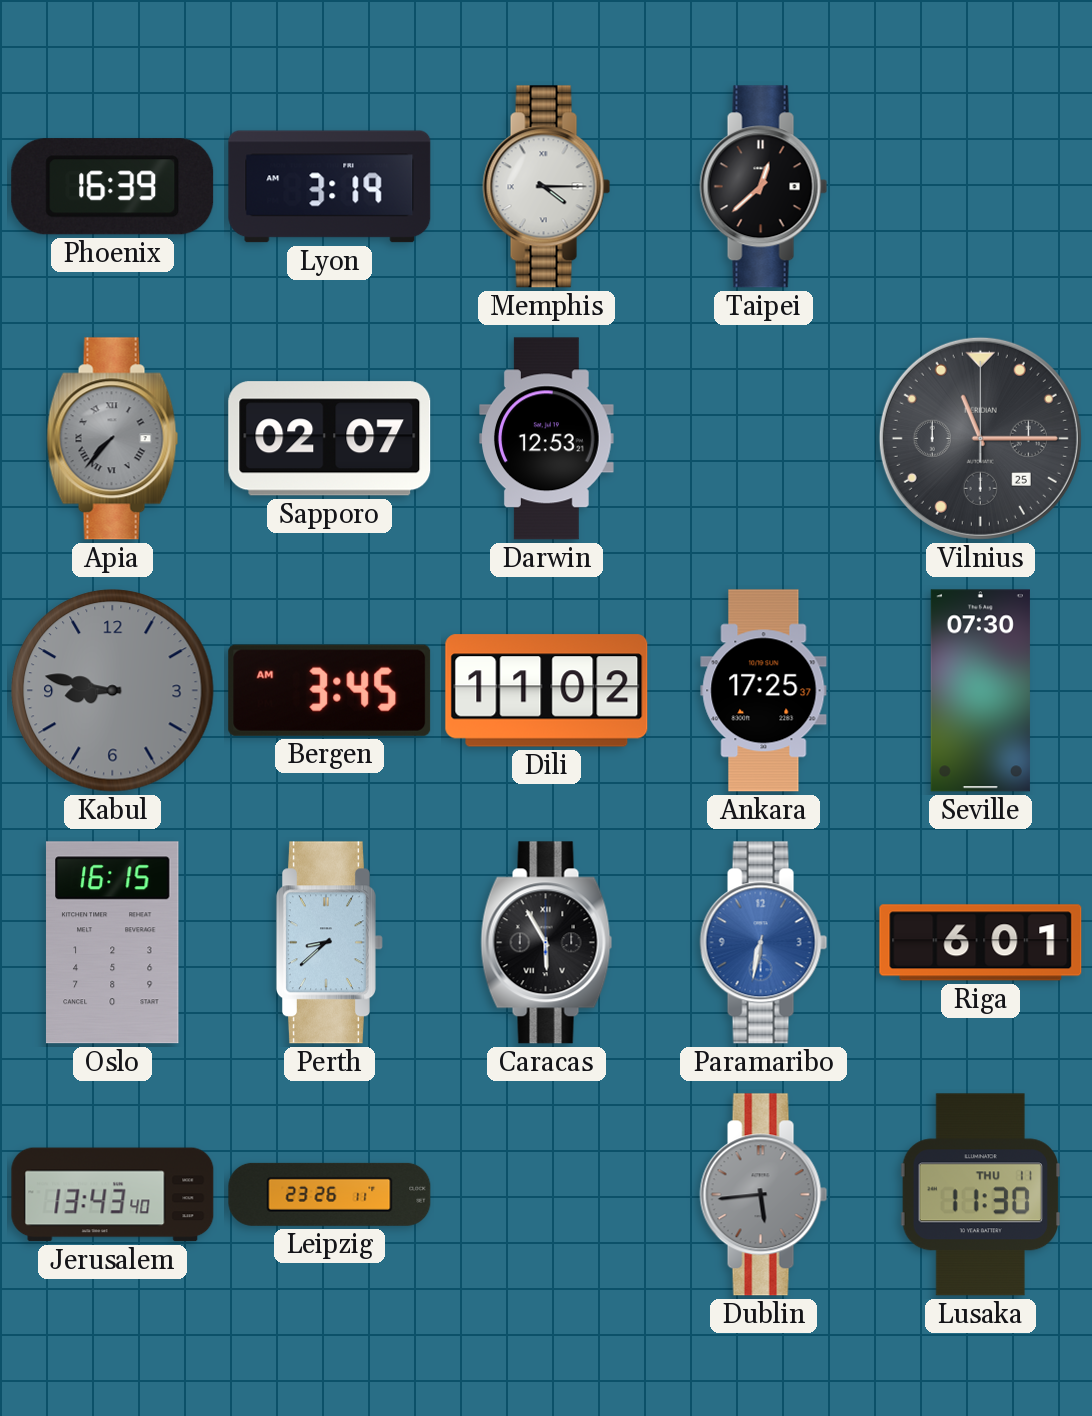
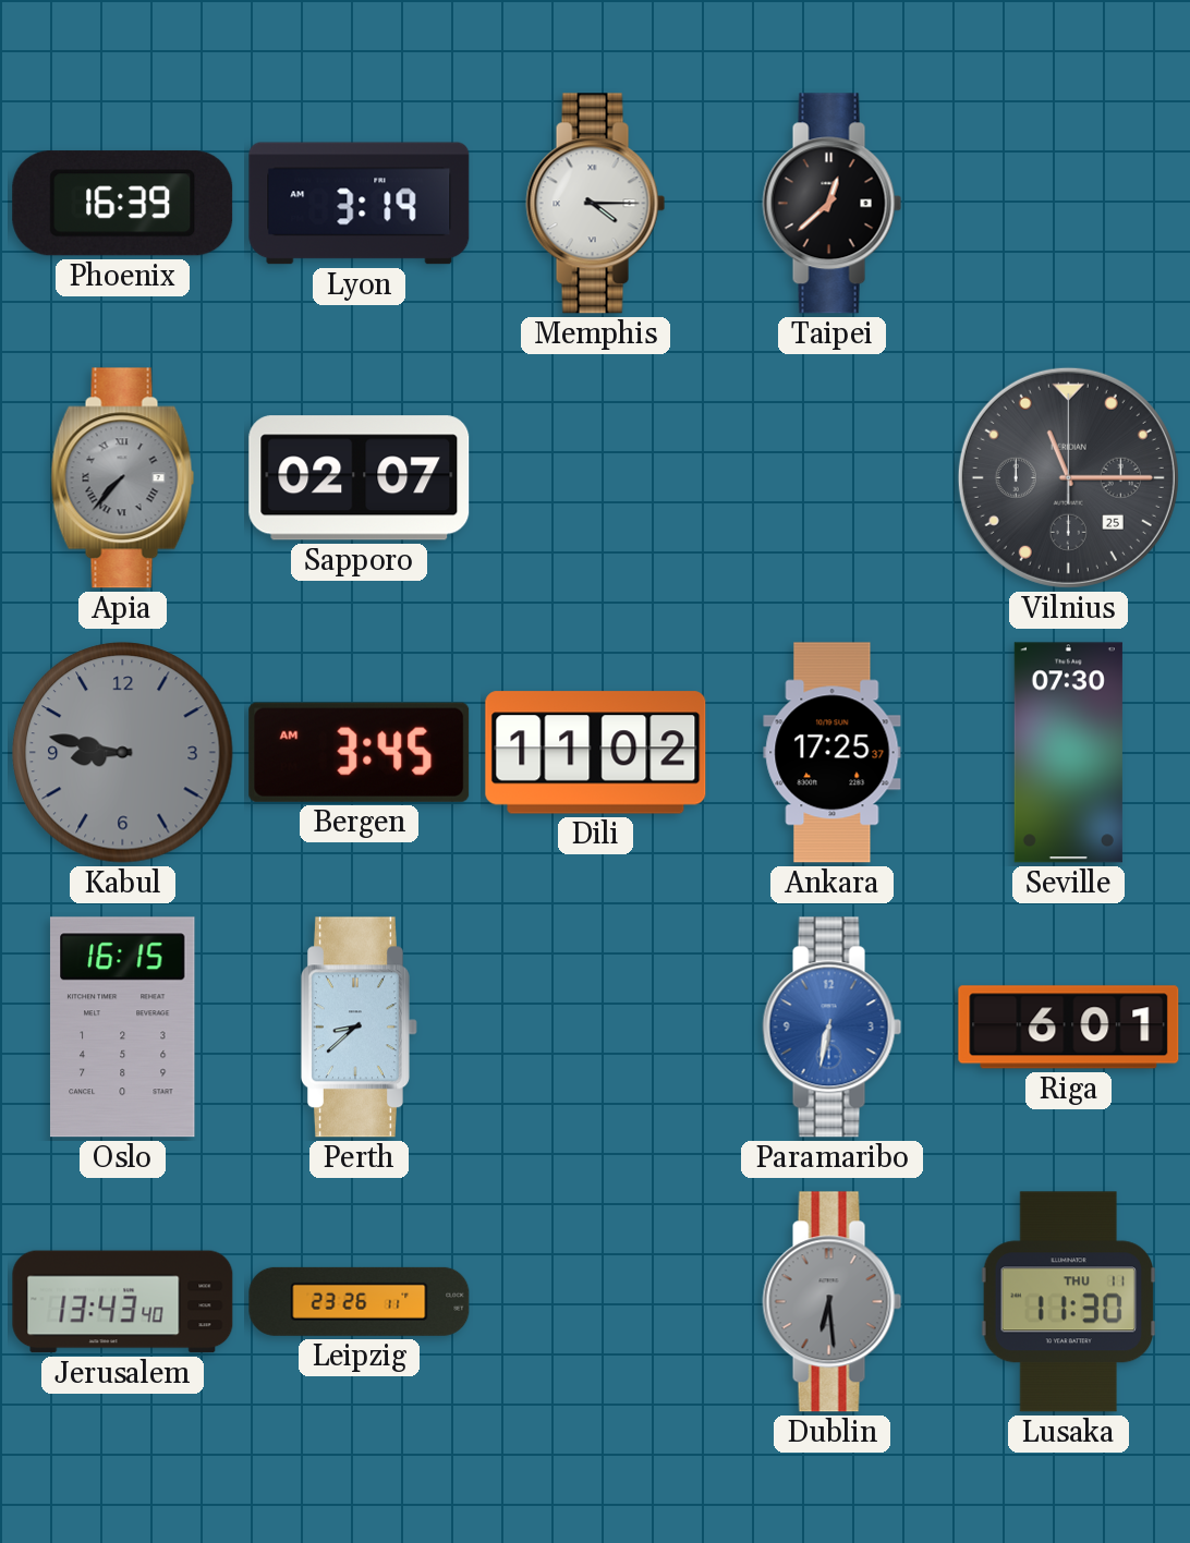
Darwin: 12:53 -> none (547, 439)
Caracas: 5:55 -> none (547, 943)
Dublin: 5:44 -> 6:29 (833, 1302)
